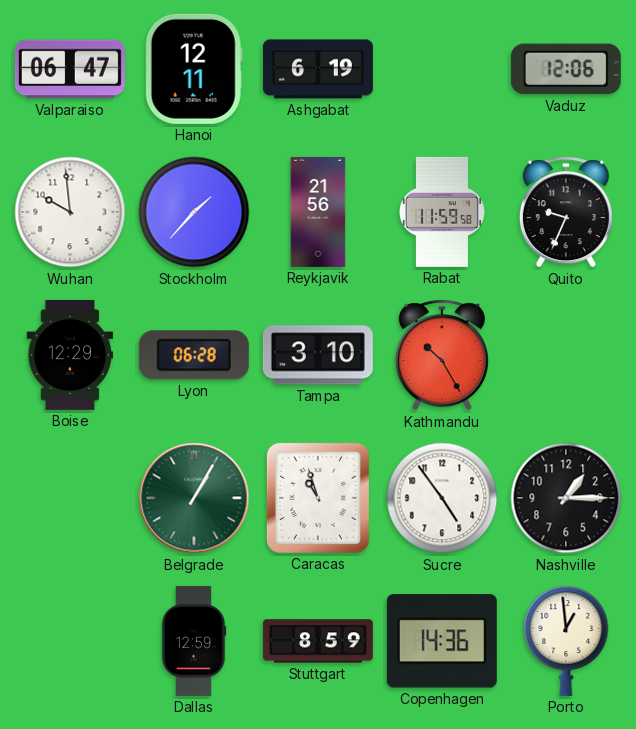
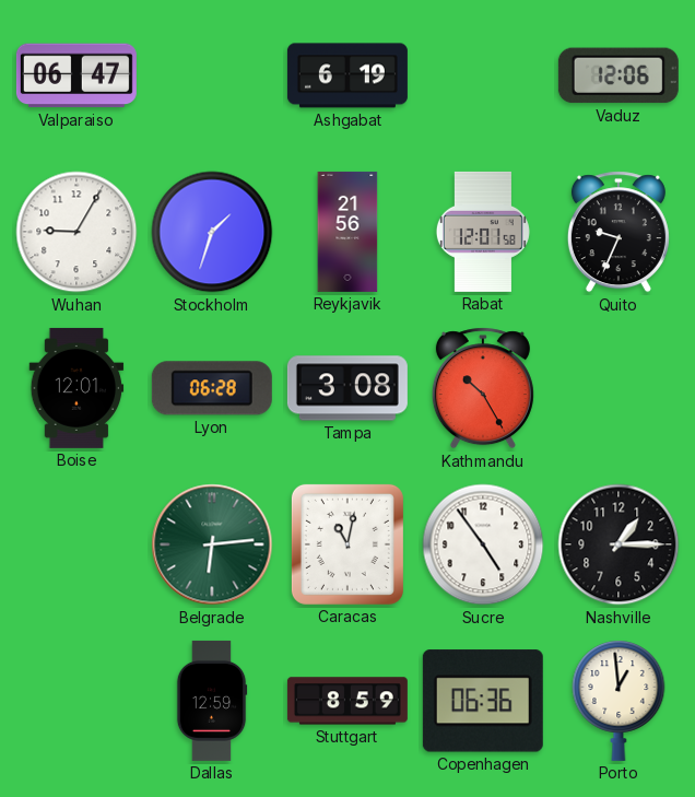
Hanoi: 12:11 -> none (194, 69)
Wuhan: 9:59 -> 9:05 (76, 232)
Stockholm: 1:37 -> 1:33 (212, 232)
Rabat: 11:59 -> 12:01 (483, 232)
Boise: 12:29 -> 12:01 (76, 388)
Tampa: 3:10 -> 3:08 (347, 388)
Belgrade: 1:05 -> 6:14 (212, 544)
Caracas: 10:57 -> 11:02 (347, 544)
Copenhagen: 14:36 -> 06:36 (483, 701)
